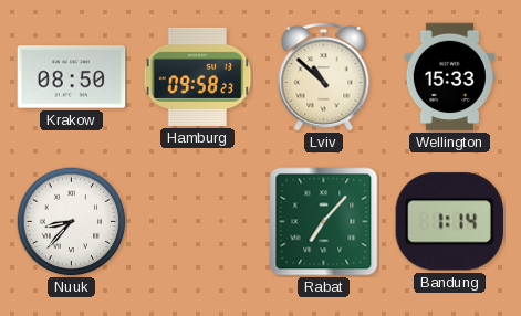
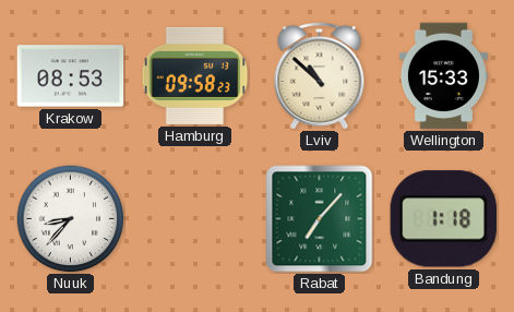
Krakow: 08:50 -> 08:53 (71, 76)
Bandung: 1:14 -> 1:18 (443, 219)
